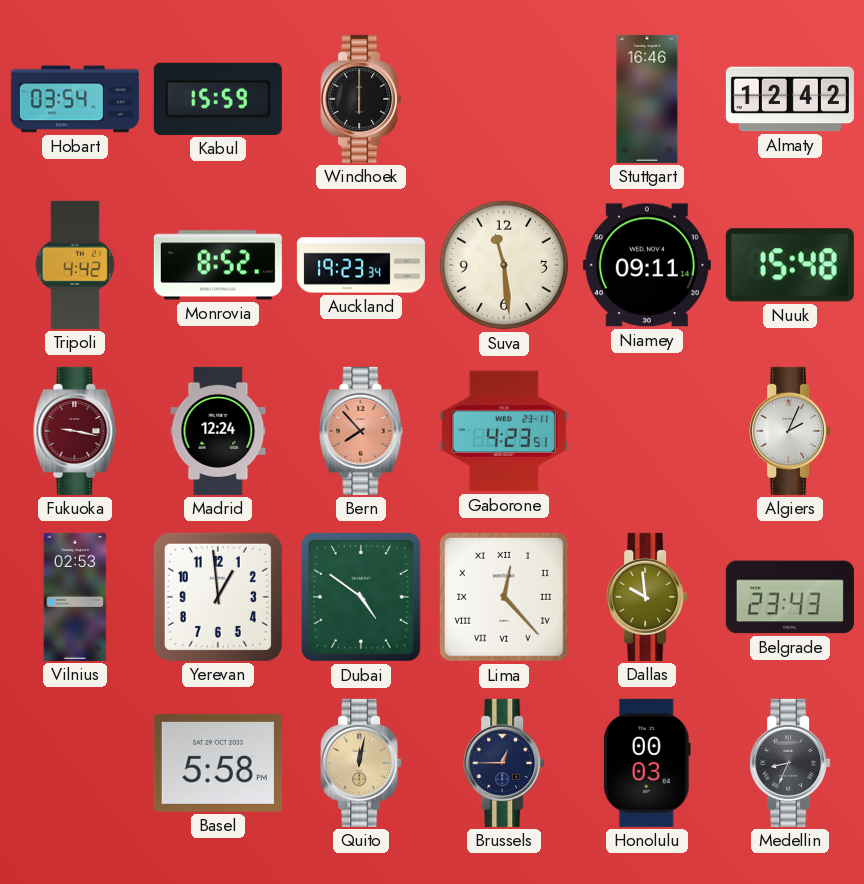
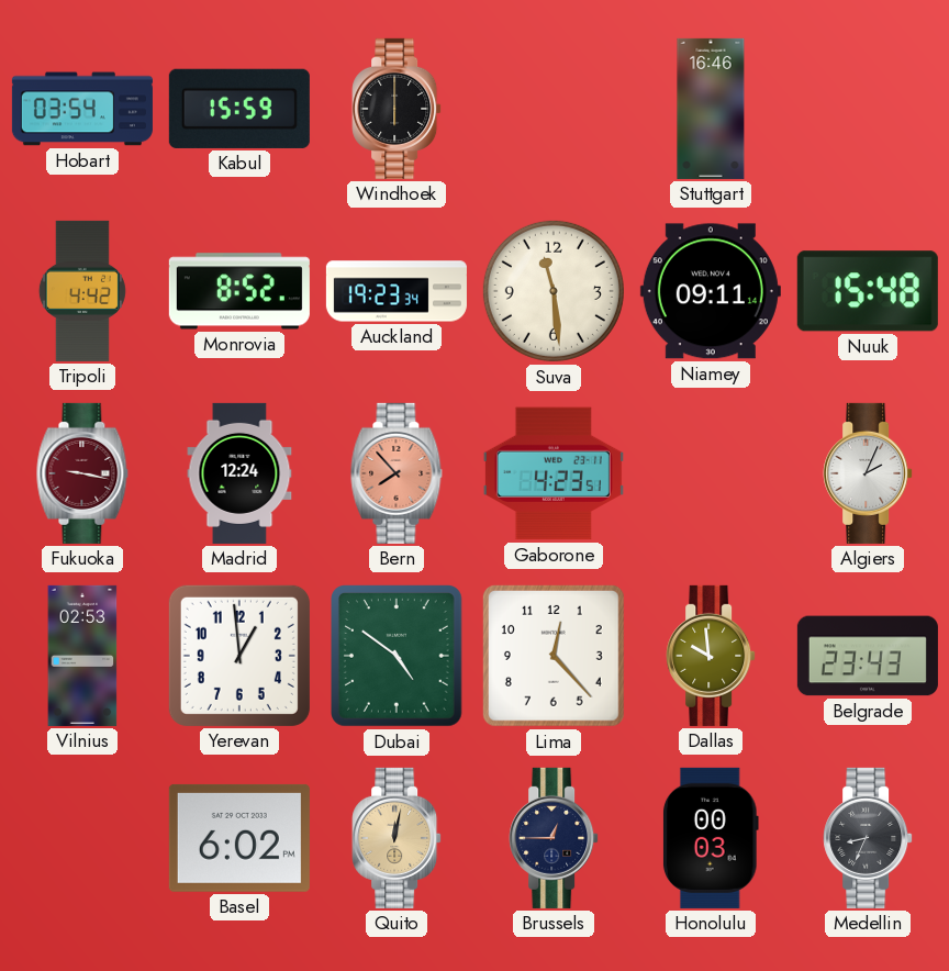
Almaty: 12:42 -> none (790, 99)
Lima numerals: Roman -> Arabic (554, 656)
Basel: 5:58 -> 6:02 (239, 838)
